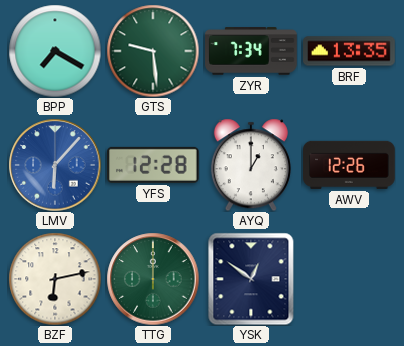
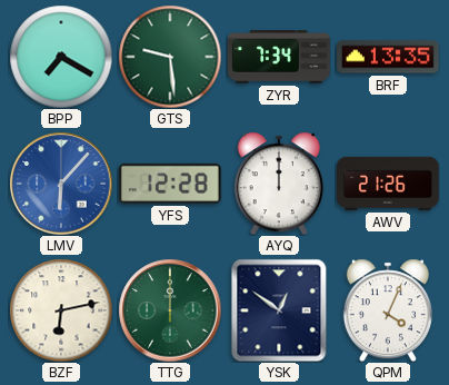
AYQ: 1:00 -> 12:00 (279, 184)
AWV: 12:26 -> 21:26 (388, 184)
QPM: none -> 4:04 (388, 310)
